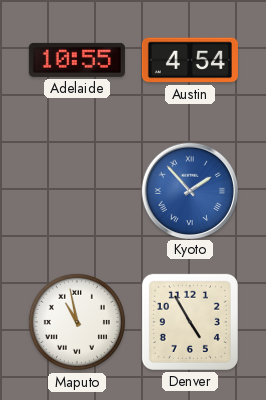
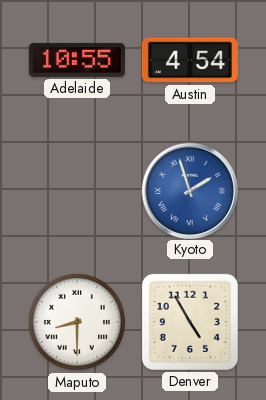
Kyoto: 1:53 -> 1:57 (189, 190)
Maputo: 10:58 -> 8:30 (77, 322)
